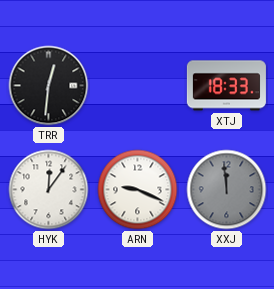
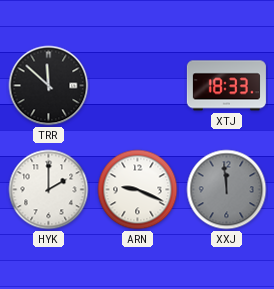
TRR: 12:31 -> 11:52 (49, 86)
HYK: 12:06 -> 2:00 (49, 190)
